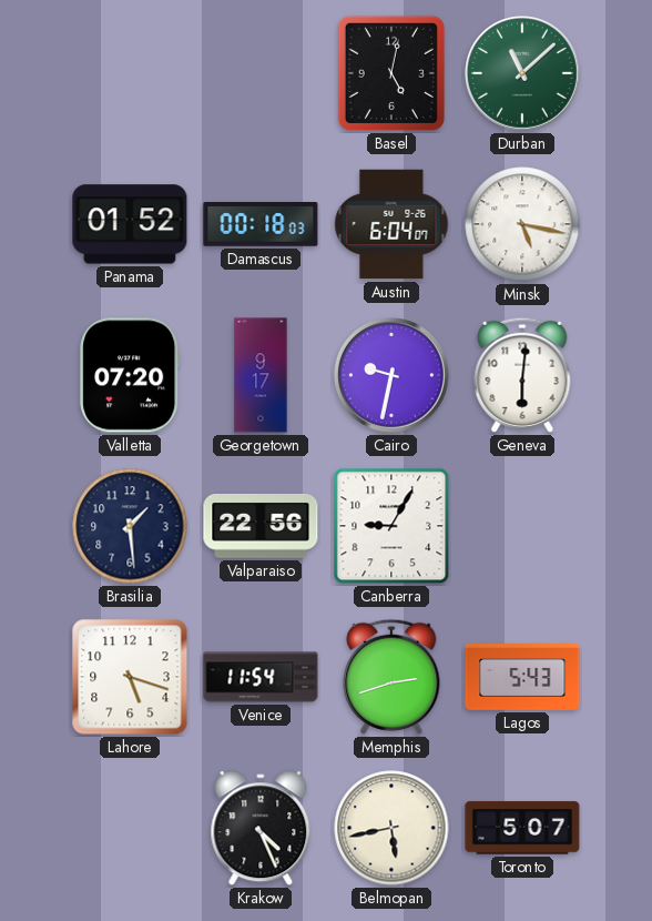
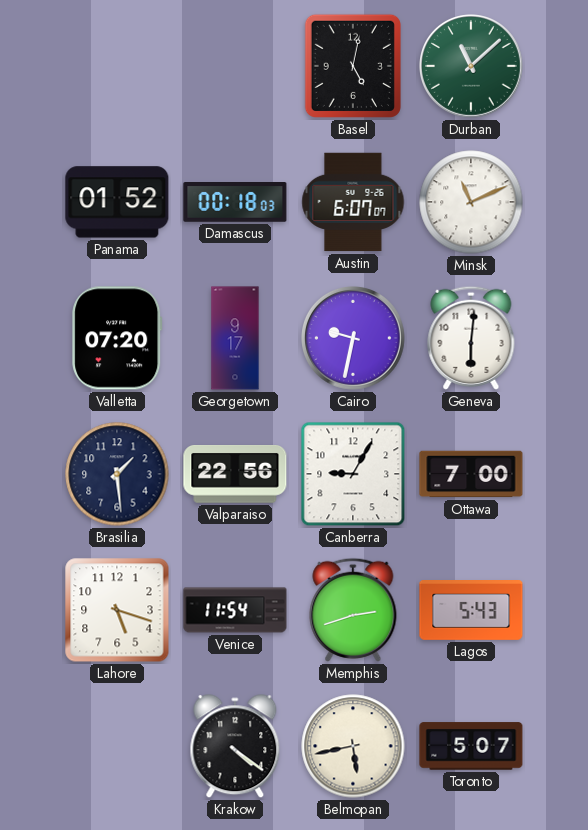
Austin: 6:04 -> 6:07 (353, 202)
Minsk: 5:17 -> 11:11 (471, 202)
Ottawa: none -> 7:00 (471, 474)
Krakow: 4:26 -> 4:21 (235, 747)
